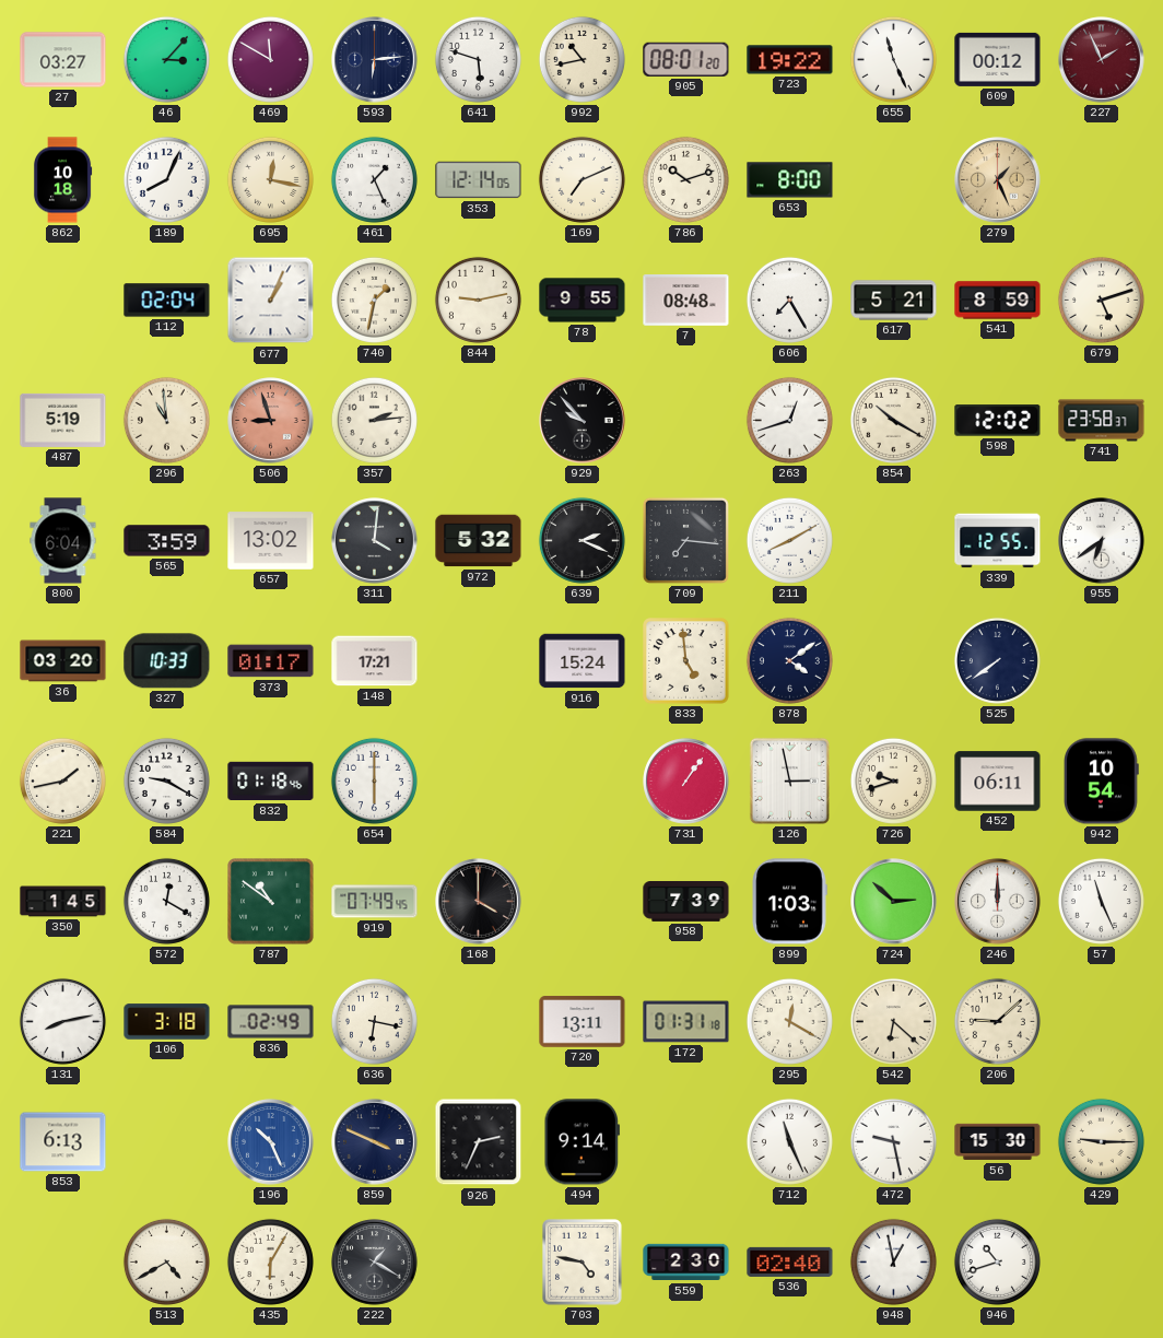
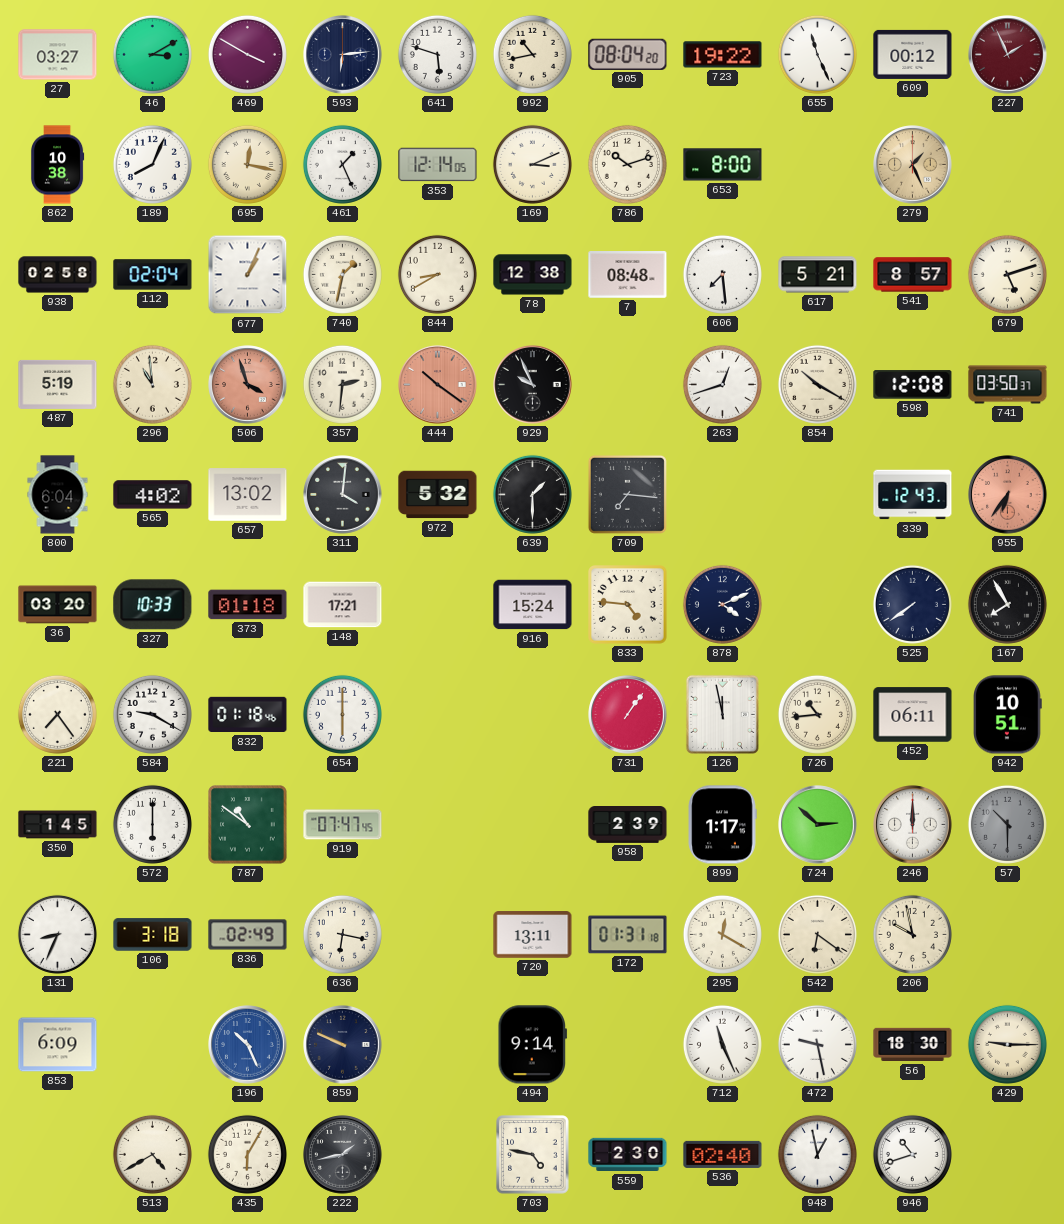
46: 3:07 -> 3:10 (152, 54)
469: 11:50 -> 3:50 (247, 54)
905: 08:01 -> 08:04 (628, 54)
862: 10:18 -> 10:38 (57, 165)
169: 7:11 -> 3:11 (532, 164)
938: none -> 02:58 (58, 275)
844: 9:13 -> 8:40 (437, 274)
78: 9:55 -> 12:38 (533, 275)
606: 7:25 -> 7:29 (722, 274)
541: 8:59 -> 8:57 (913, 275)
506: 8:57 -> 3:57 (248, 385)
357: 2:14 -> 2:31 (342, 384)
444: none -> 10:21 (438, 385)
929: 9:53 -> 9:56 (533, 385)
598: 12:02 -> 12:08 (913, 385)
741: 23:58 -> 03:50 (1008, 385)
565: 3:59 -> 4:02 (153, 495)
639: 2:19 -> 1:30 (532, 494)
211: 8:10 -> none (789, 540)
339: 12:55 -> 12:43 (913, 495)
955: 6:39 -> 6:36 (1008, 495)
955 dial: white -> salmon (1008, 495)
373: 01:17 -> 01:18 (248, 605)
833: 4:59 -> 4:46 (628, 605)
878: 4:09 -> 4:11 (722, 604)
167: none -> 7:55 (1007, 604)
221: 1:43 -> 7:24 (57, 714)
126: 2:58 -> 11:58 (722, 714)
726: 9:42 -> 10:44 (817, 714)
942: 10:54 -> 10:51 (1008, 715)
572: 12:20 -> 6:00 (152, 824)
919: 07:49 -> 07:47 (343, 825)
168: 4:00 -> none (479, 902)
958: 7:39 -> 2:39 (628, 825)
899: 1:03 -> 1:17 (722, 825)
57: 11:26 -> 10:30 (1007, 824)
57 dial: white -> grey (1007, 824)
131: 8:13 -> 8:34 (57, 934)
542: 6:22 -> 6:21 (817, 934)
206: 9:08 -> 9:58 (912, 934)
853: 6:13 -> 6:09 (58, 1045)
859: 3:49 -> 9:49 (343, 1045)
926: 2:34 -> none (479, 1142)
56: 15:30 -> 18:30 (913, 1045)
222: 1:20 -> 1:43 (343, 1155)
